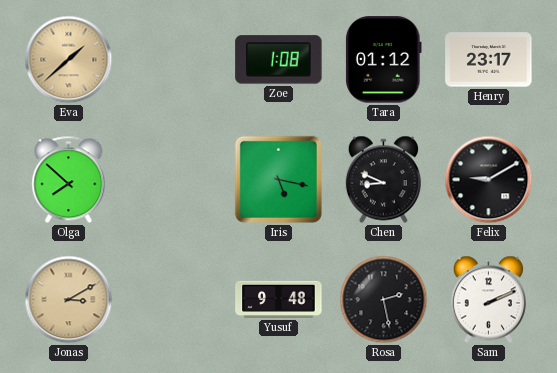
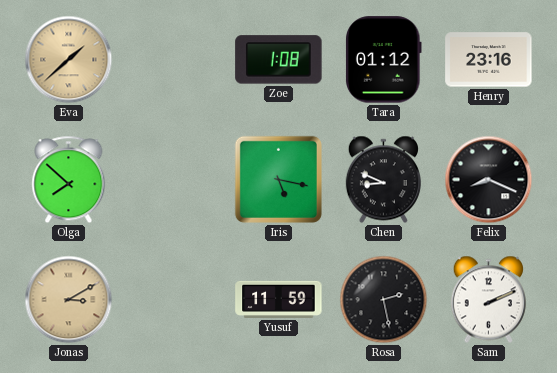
Henry: 23:17 -> 23:16 (489, 60)
Felix: 9:10 -> 8:19 (489, 180)
Yusuf: 9:48 -> 11:59 (279, 299)
